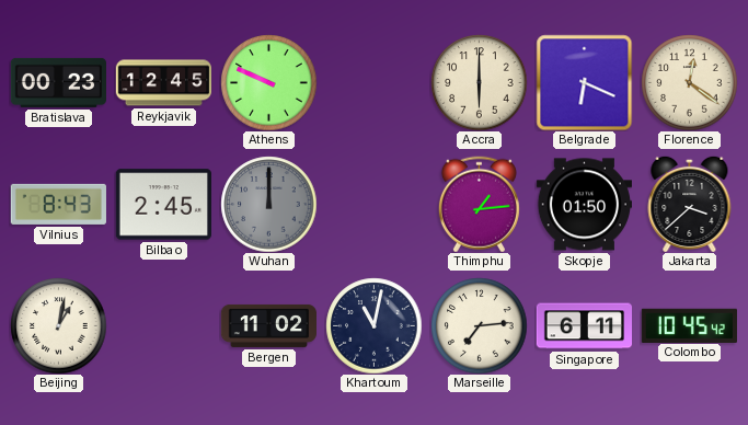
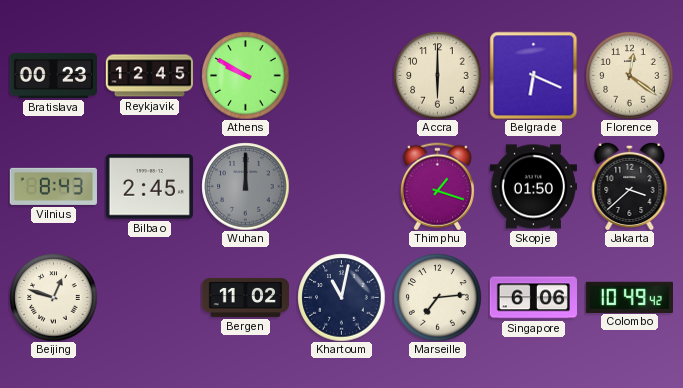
Athens: 9:49 -> 9:50 (245, 75)
Thimphu: 1:14 -> 1:18 (437, 186)
Beijing: 1:02 -> 12:48 (53, 297)
Singapore: 6:11 -> 6:06 (533, 298)
Colombo: 10:45 -> 10:49 (629, 297)
